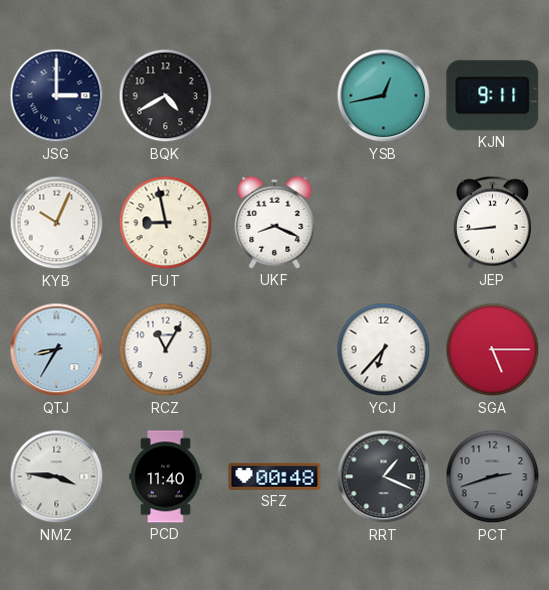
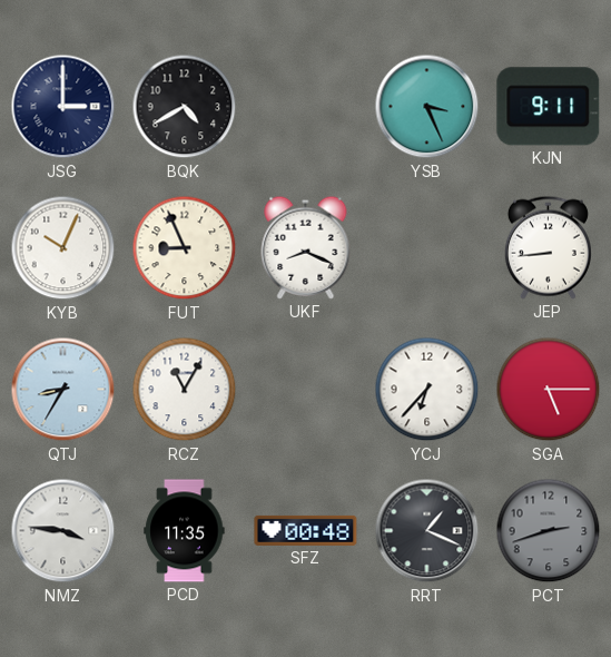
YSB: 12:43 -> 3:26 (427, 107)
FUT: 8:58 -> 8:56 (185, 248)
PCD: 11:40 -> 11:35 (185, 531)
